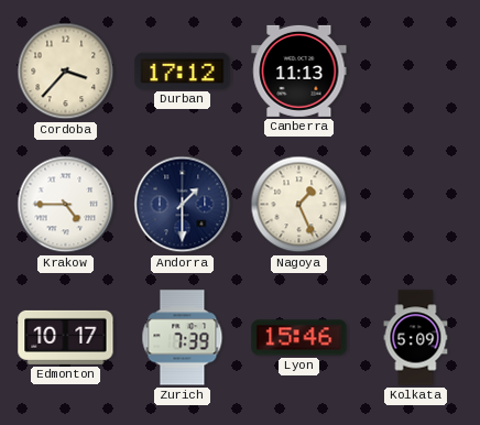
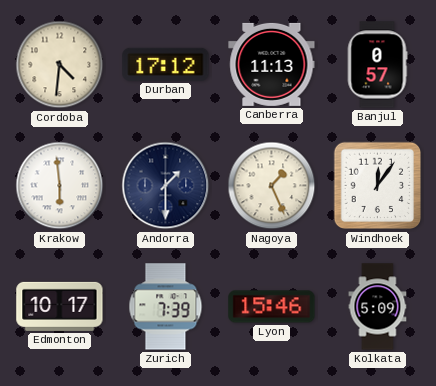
Cordoba: 3:37 -> 4:31 (60, 65)
Banjul: none -> 0:57 (377, 65)
Krakow: 4:45 -> 5:59 (60, 186)
Windhoek: none -> 12:06 (378, 186)
